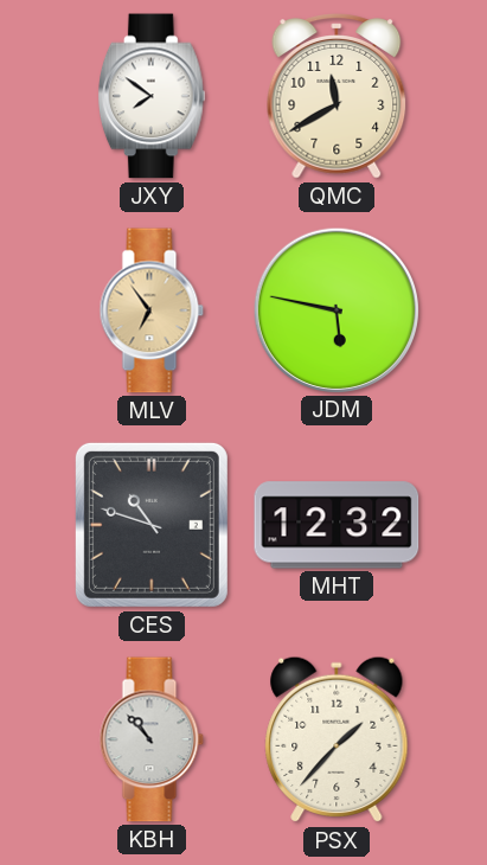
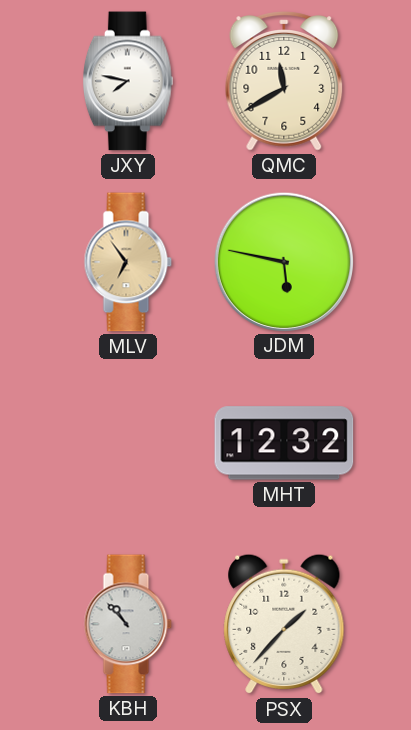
JXY: 7:51 -> 7:47 (128, 81)
CES: 10:48 -> none (152, 525)
